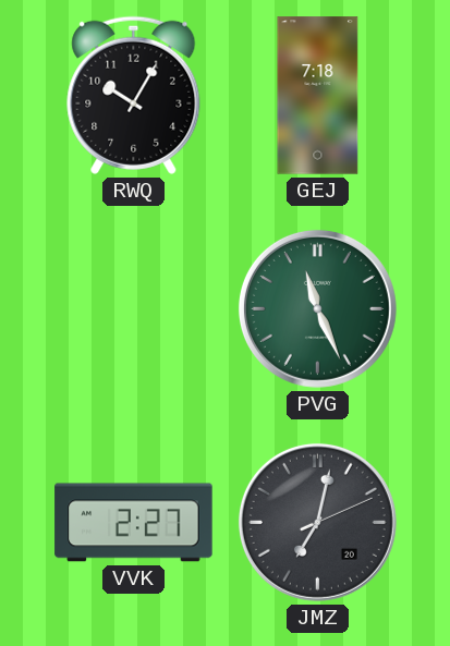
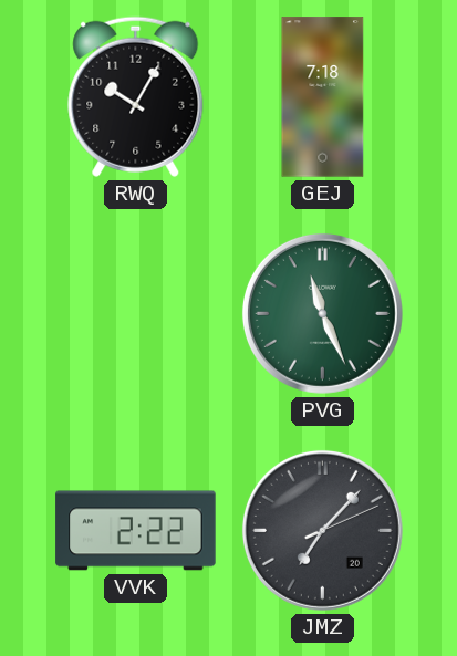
VVK: 2:27 -> 2:22 (136, 531)
JMZ: 7:02 -> 7:07 (322, 530)
